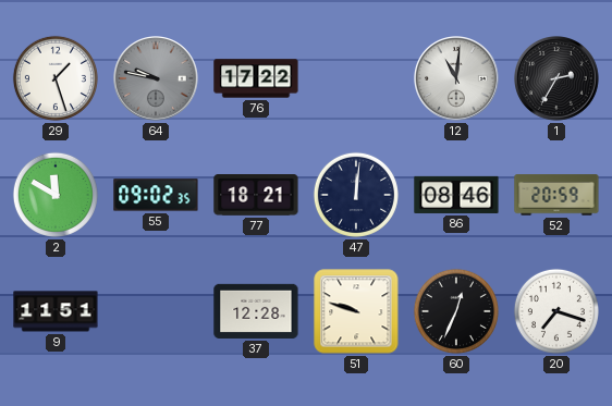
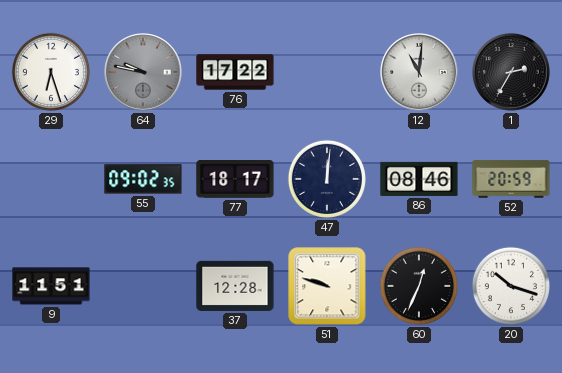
29: 1:27 -> 6:27 (51, 72)
2: 11:50 -> none (56, 195)
77: 18:21 -> 18:17 (235, 180)
20: 7:18 -> 10:18 (511, 286)
